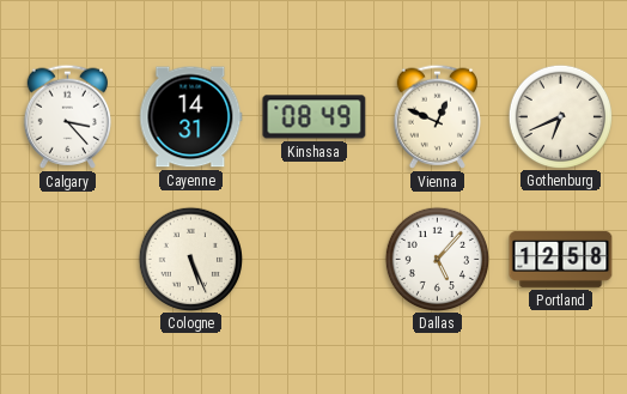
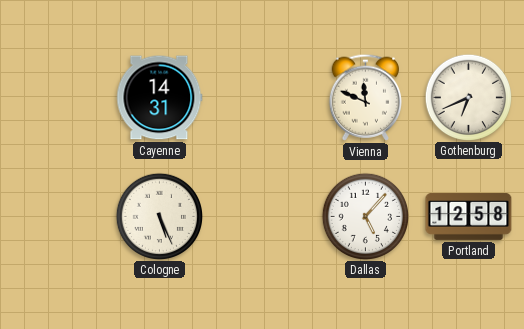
Calgary: 3:23 -> none (68, 116)
Kinshasa: 08:49 -> none (315, 117)
Vienna: 12:49 -> 11:49 (366, 97)
